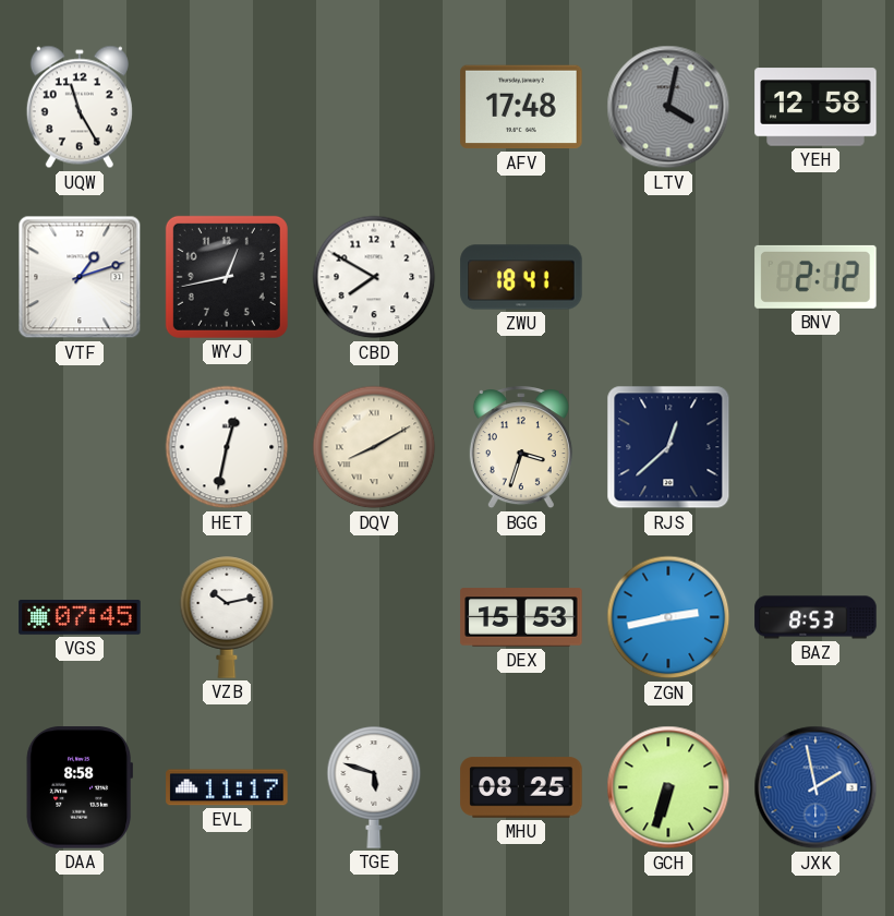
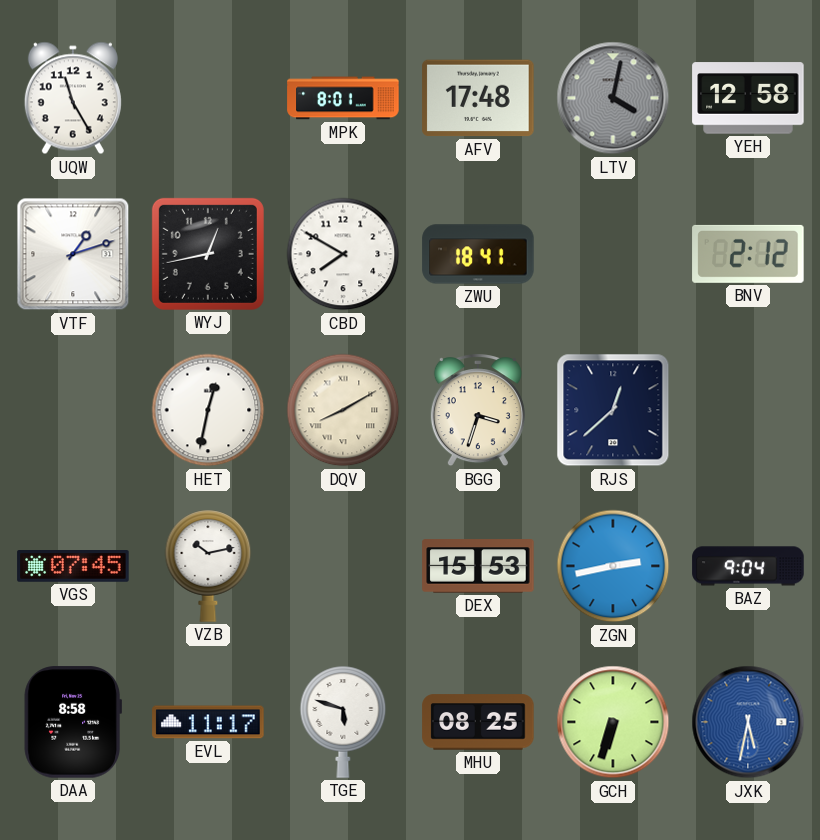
MPK: none -> 8:01 (343, 98)
BAZ: 8:53 -> 9:04 (748, 566)
JXK: 1:58 -> 5:32 (748, 722)
